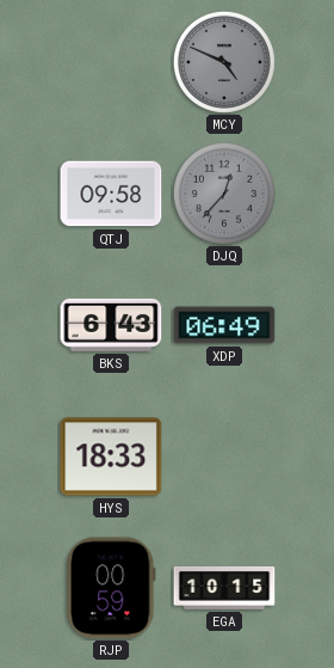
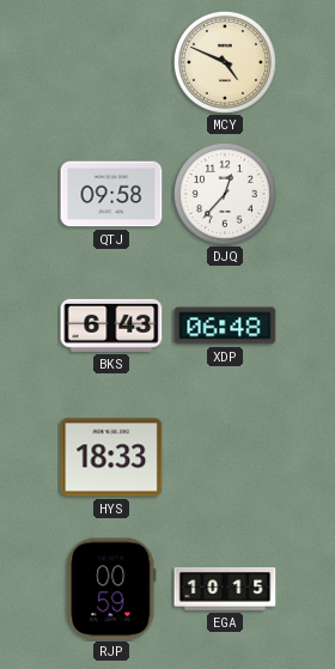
MCY dial: grey -> cream (225, 62)
DJQ dial: grey -> white (225, 194)
XDP: 06:49 -> 06:48 (225, 326)
